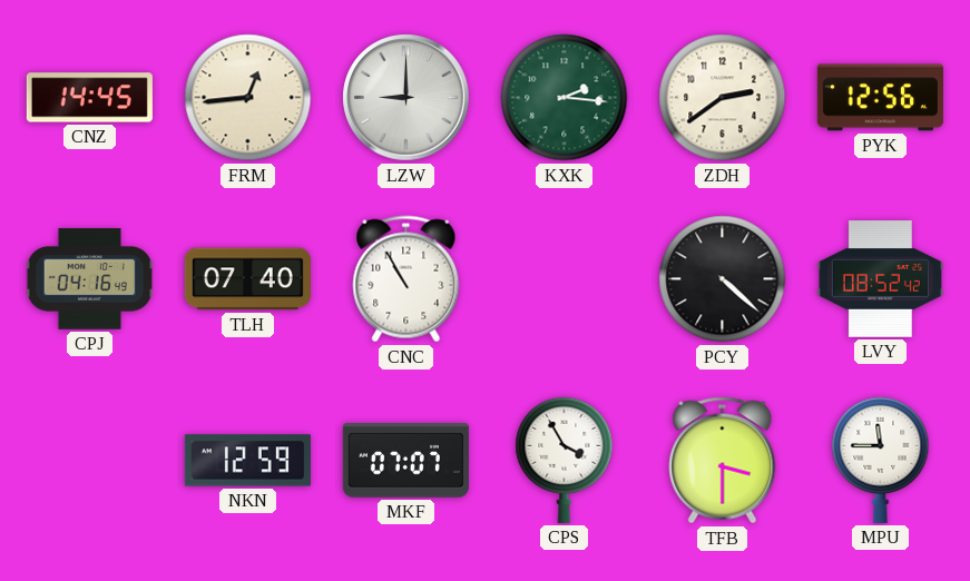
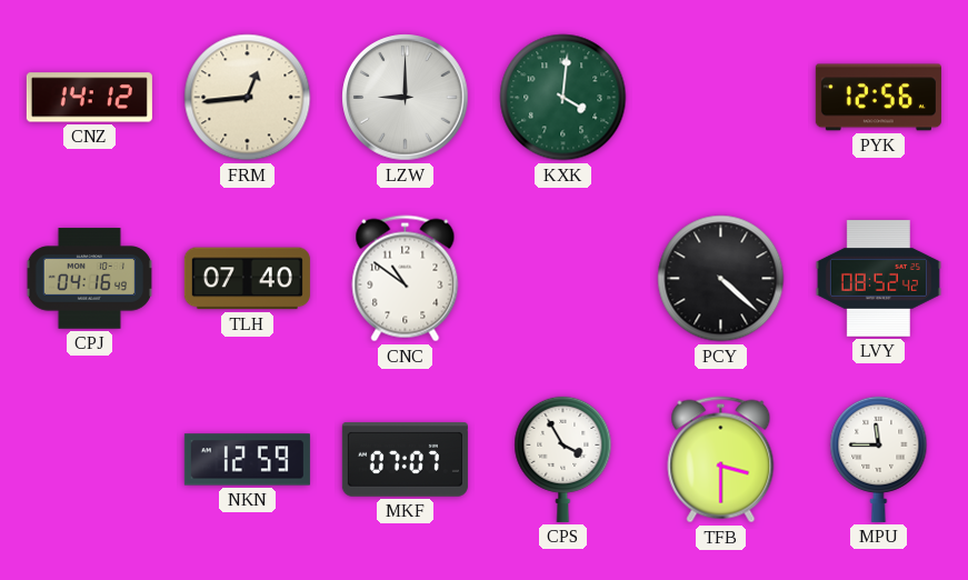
CNZ: 14:45 -> 14:12 (89, 98)
KXK: 2:16 -> 4:01 (563, 98)
ZDH: 2:39 -> none (723, 98)
CNC: 10:55 -> 10:51 (406, 279)
